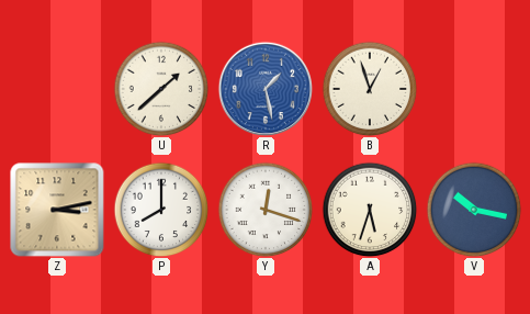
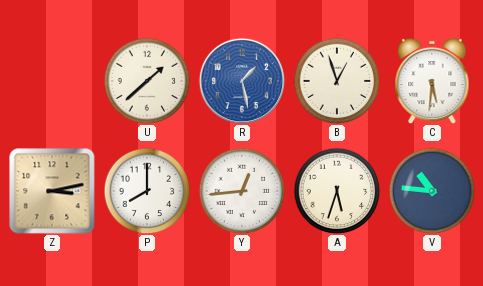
C: none -> 5:31 (432, 81)
Y: 12:18 -> 12:44 (242, 191)
V: 10:17 -> 10:46 (432, 191)
